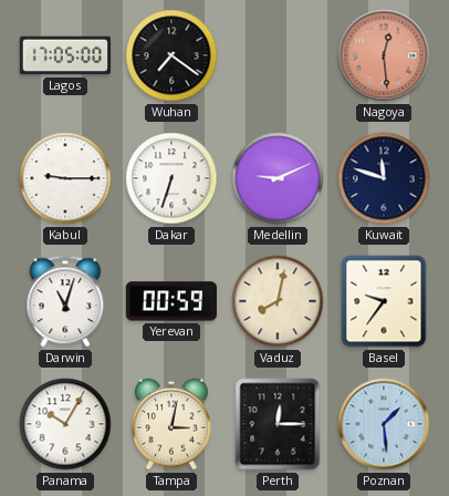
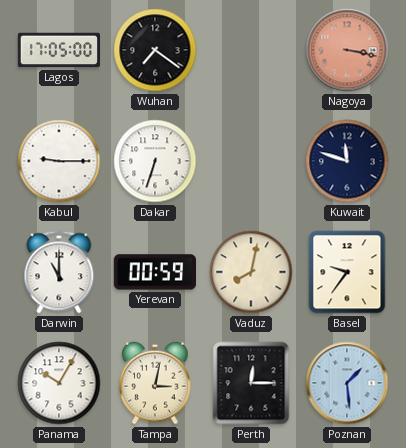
Nagoya: 12:29 -> 3:17 (347, 50)
Medellin: 9:11 -> none (278, 178)
Darwin: 11:03 -> 11:00 (59, 272)
